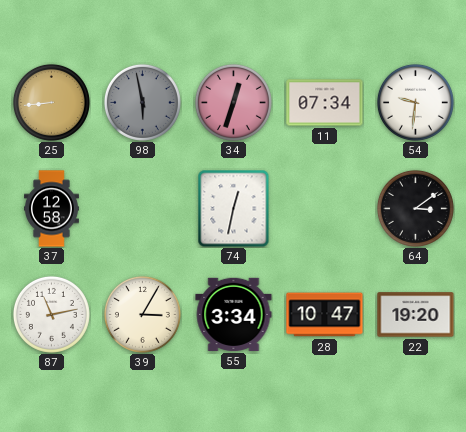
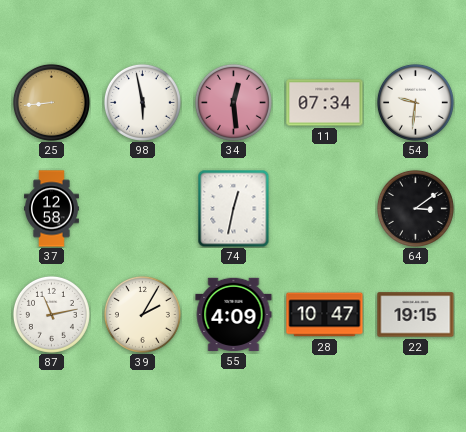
98 dial: grey -> white (142, 102)
34: 12:33 -> 12:29 (233, 102)
39: 3:05 -> 2:05 (142, 314)
55: 3:34 -> 4:09 (234, 314)
22: 19:20 -> 19:15 (416, 315)
